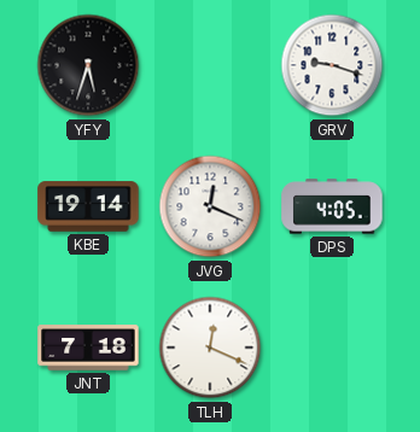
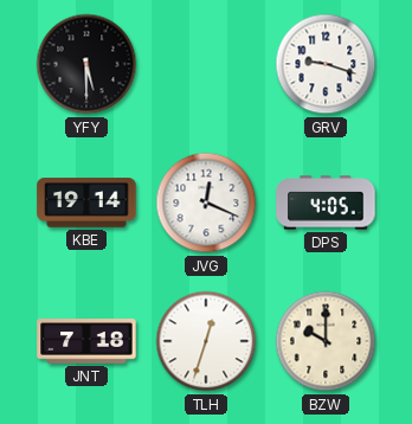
YFY: 5:33 -> 5:30 (86, 64)
TLH: 12:19 -> 12:33 (206, 341)
BZW: none -> 10:00 (326, 341)
